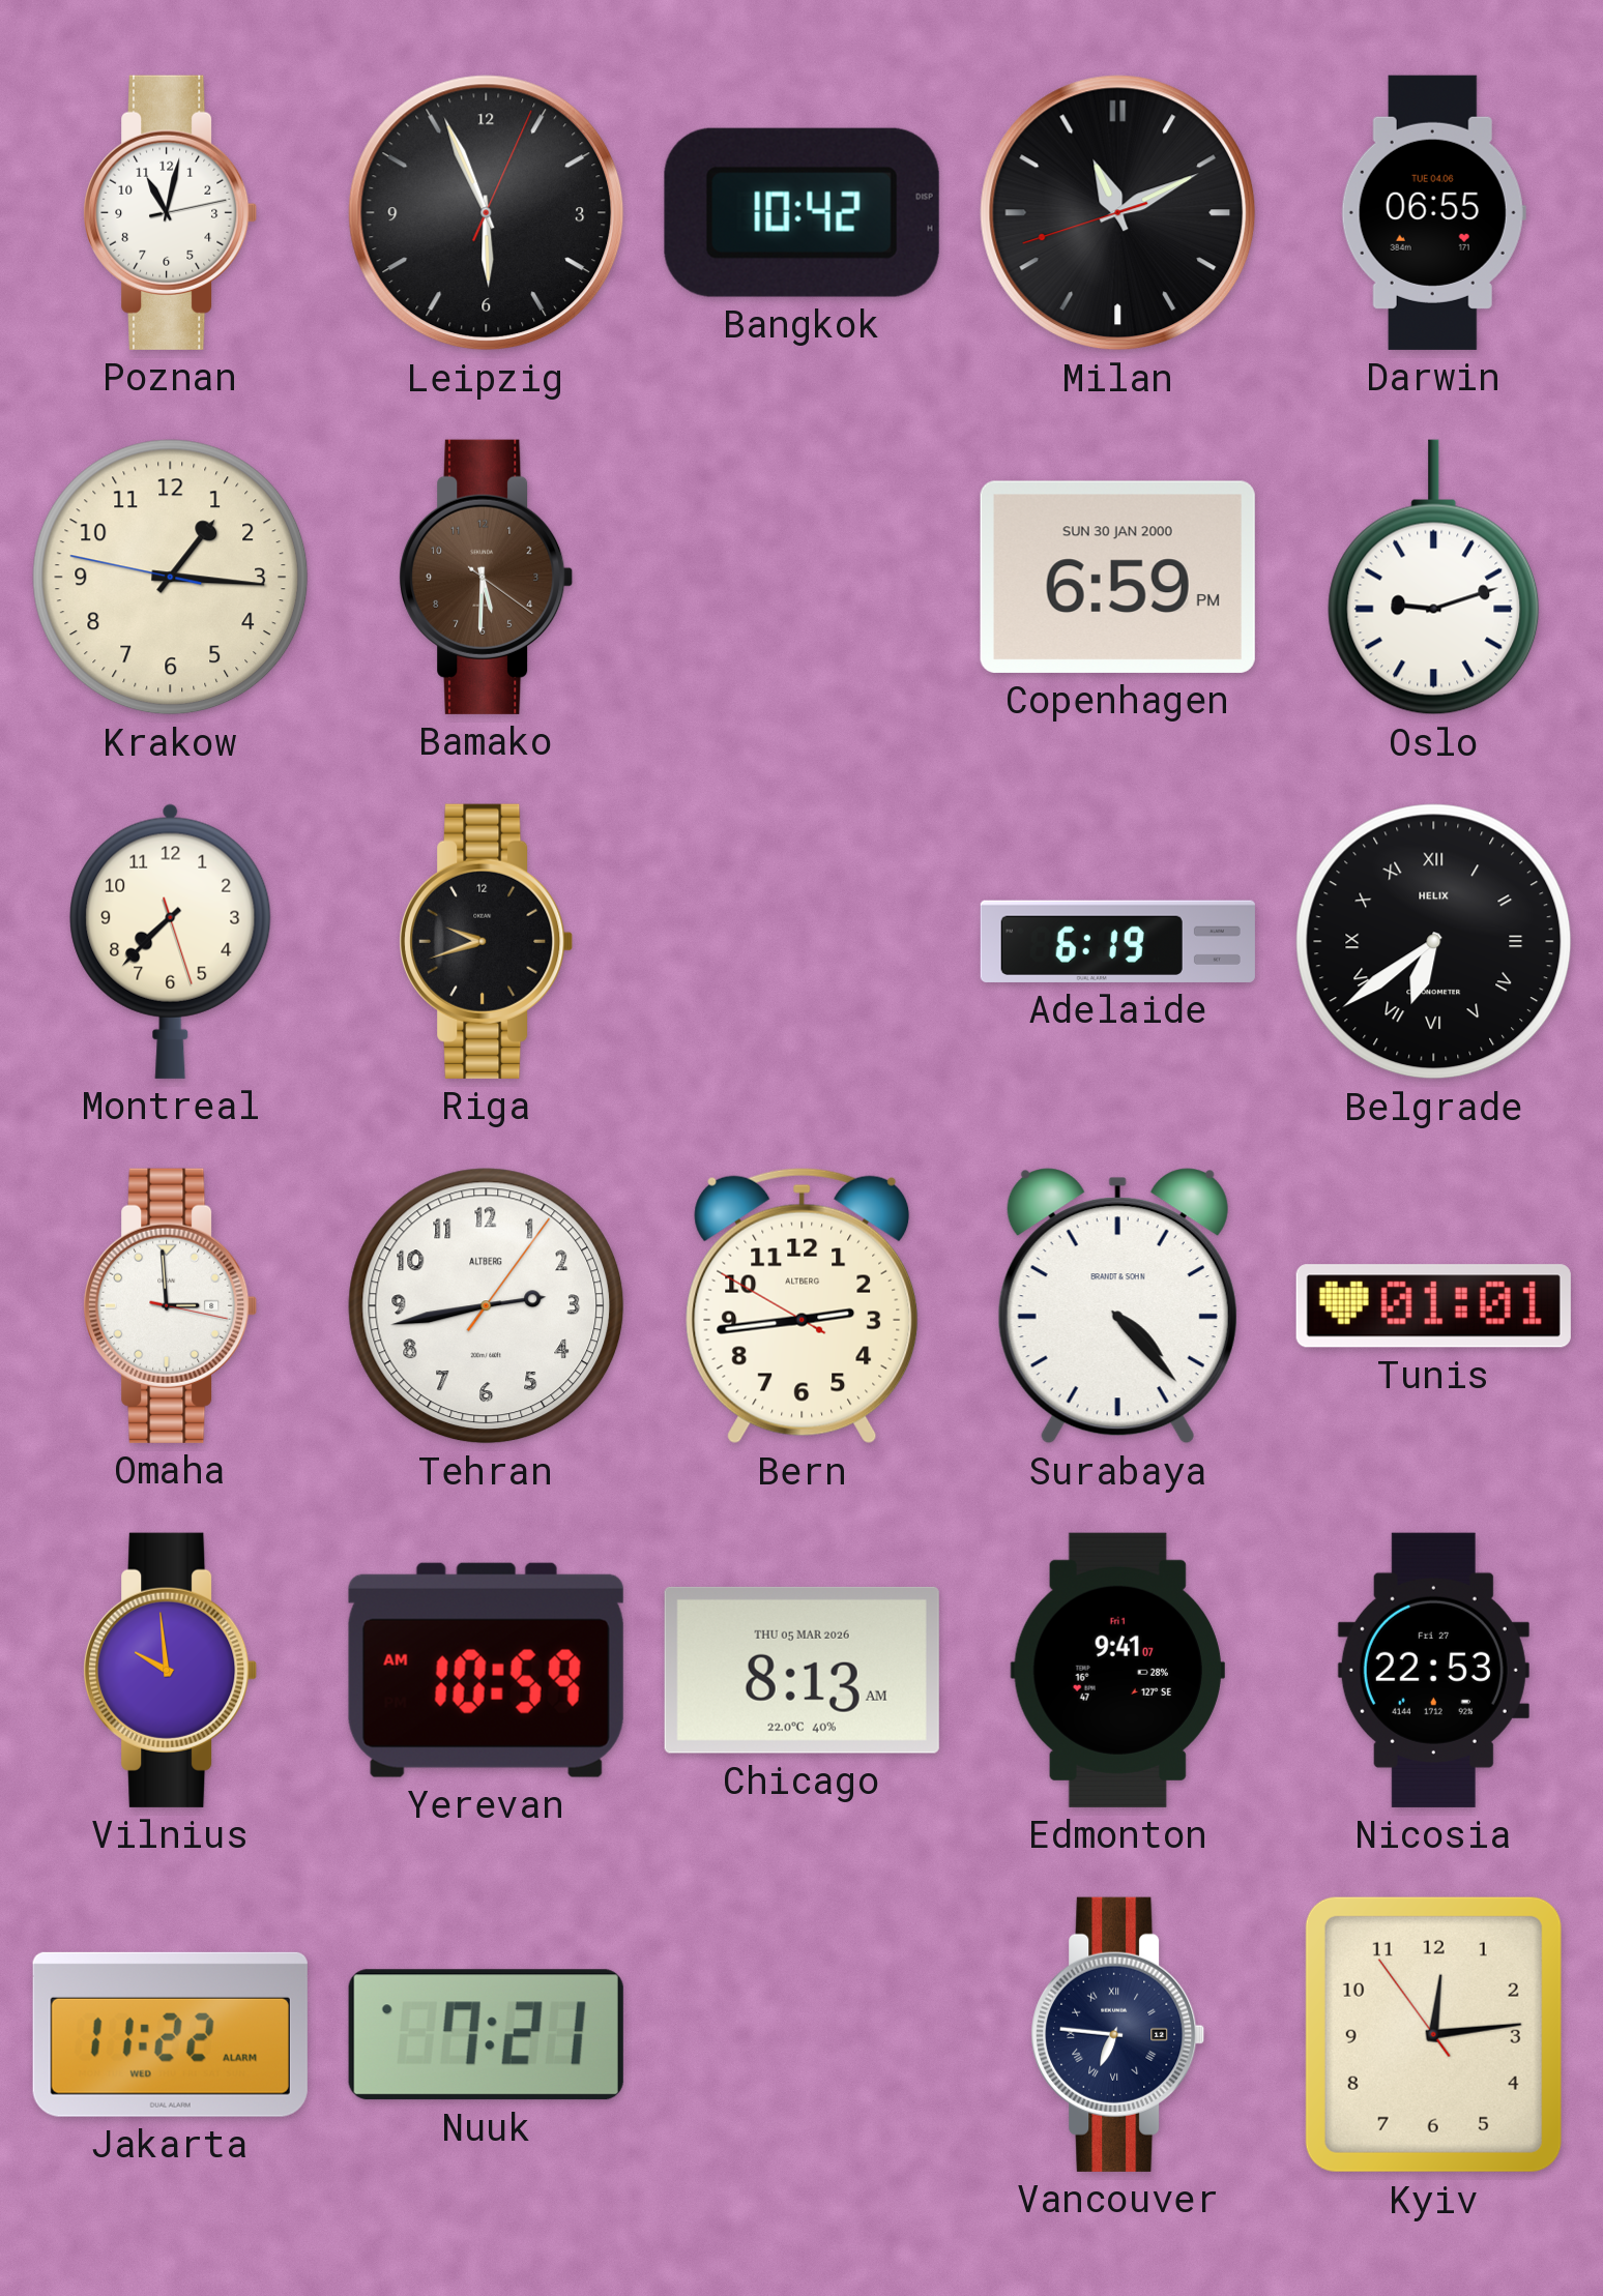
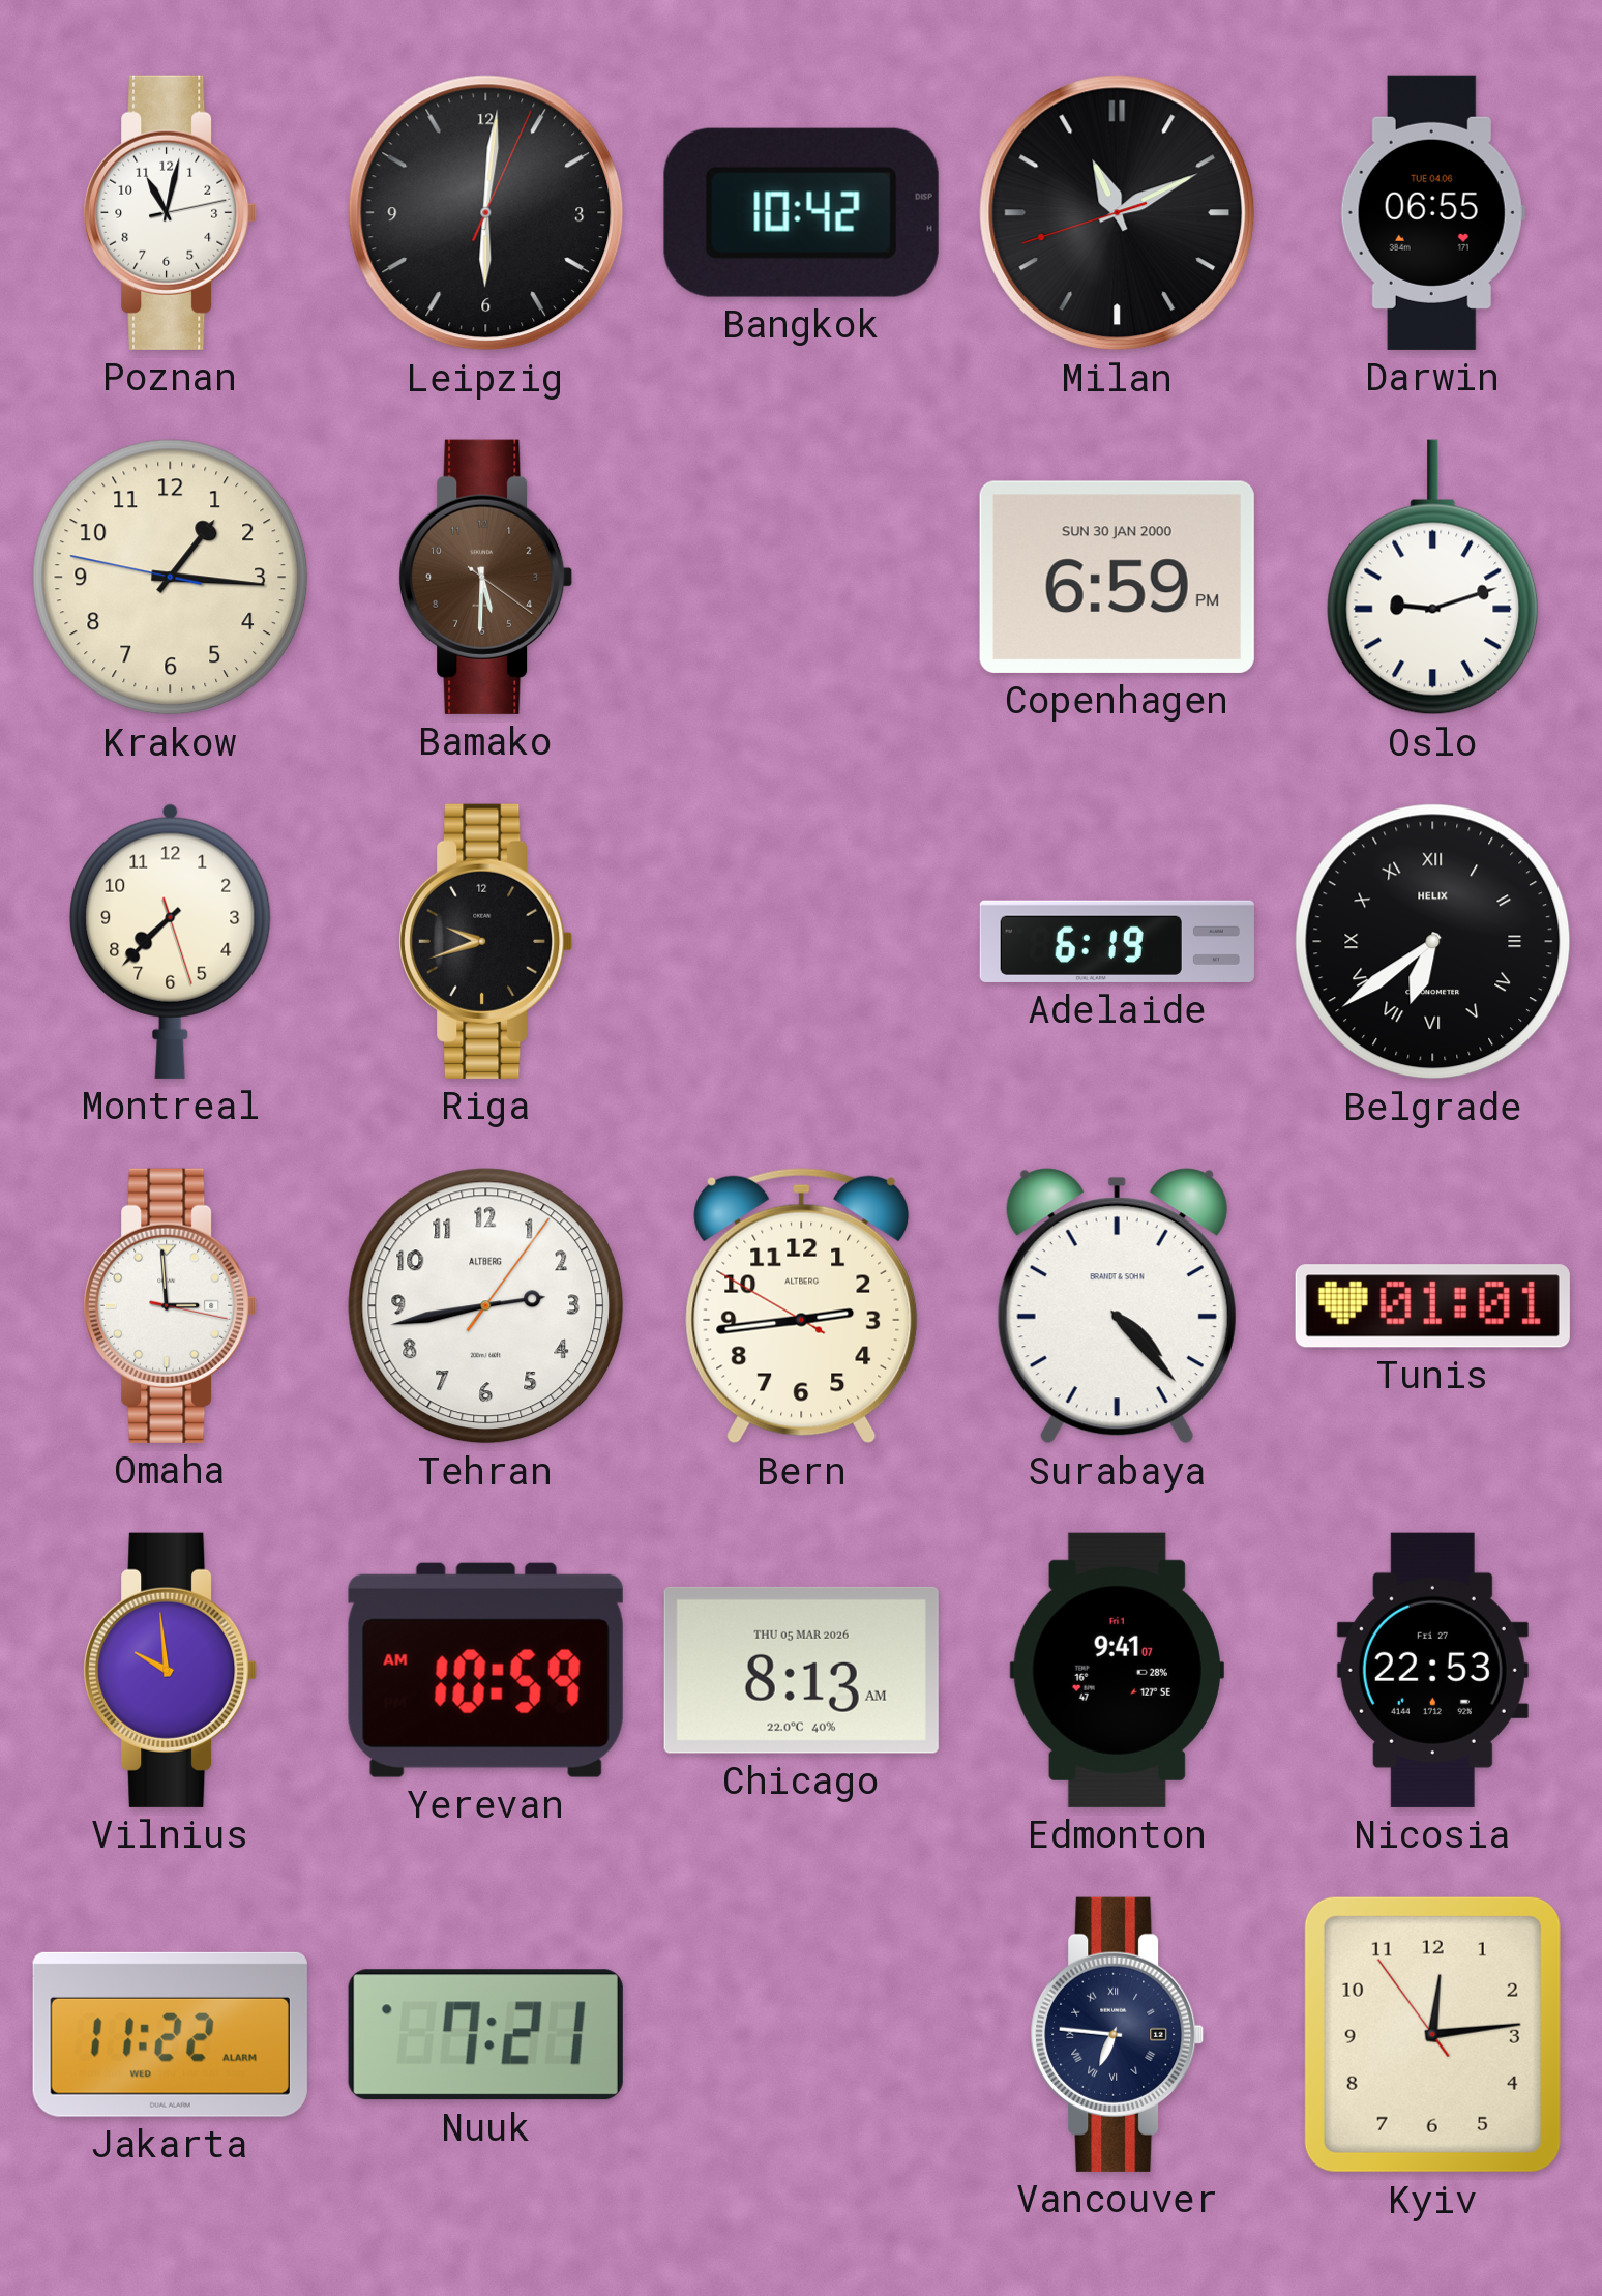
Leipzig: 5:56 -> 6:01 (486, 213)
